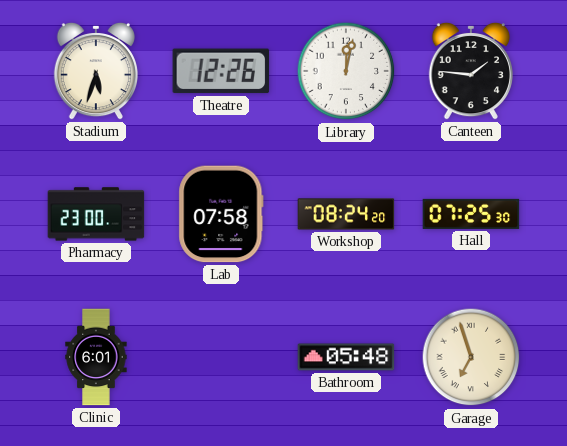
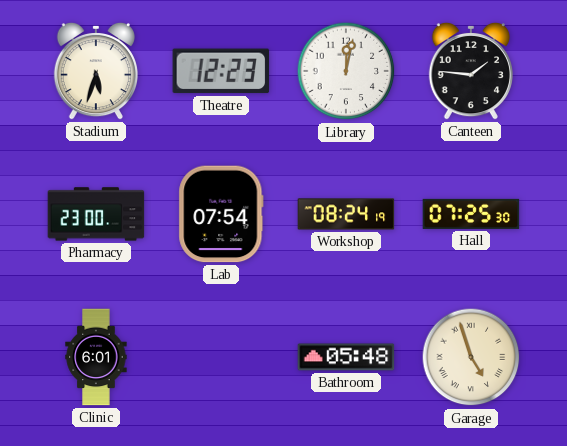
Theatre: 12:26 -> 12:23 (221, 71)
Lab: 07:58 -> 07:54 (221, 214)
Workshop: 08:24:20 -> 08:24:19 (346, 214)
Garage: 6:57 -> 4:57 (471, 357)
